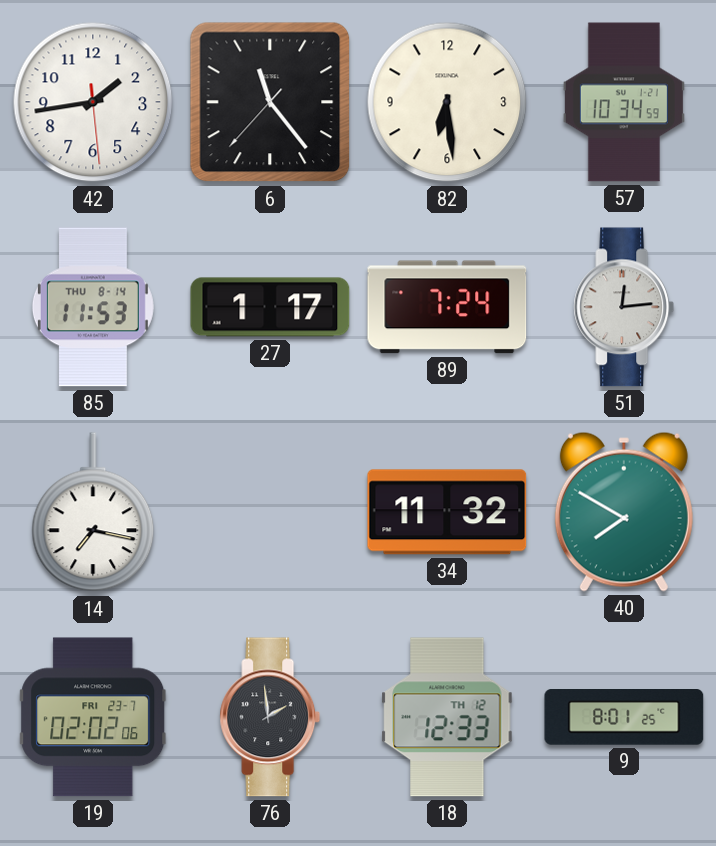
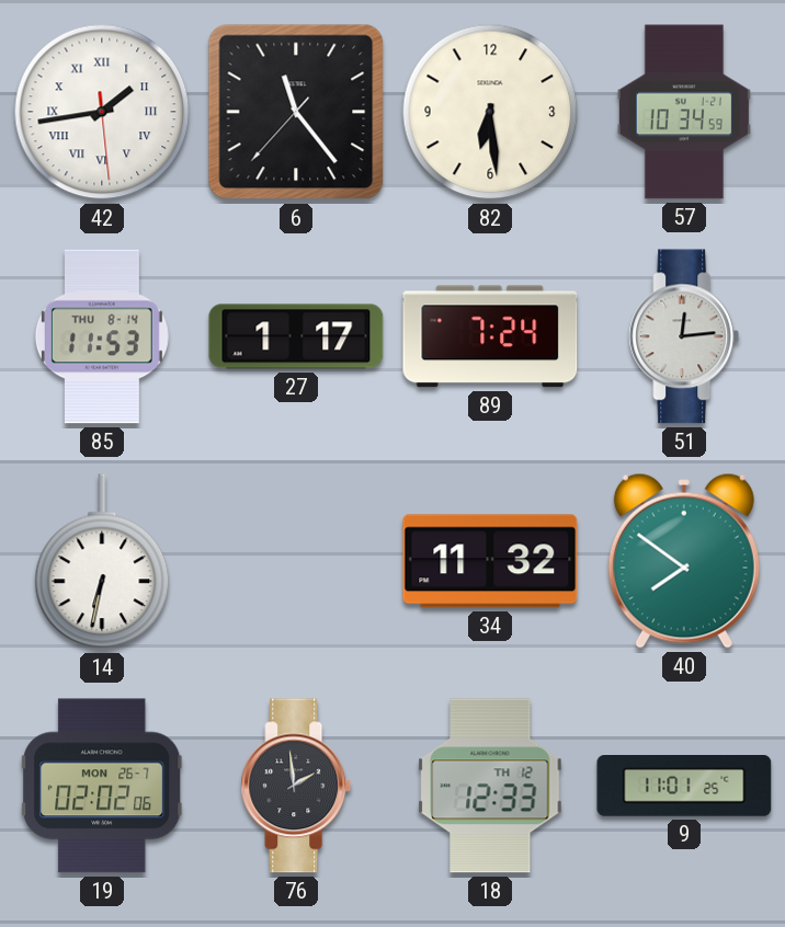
42 numerals: Arabic -> Roman (102, 112)
14: 7:17 -> 6:32 (102, 562)
40: 7:50 -> 7:51 (684, 561)
19 date: FRI 23-7 -> MON 26-7 (102, 786)
9: 8:01 -> 11:01 (684, 787)
